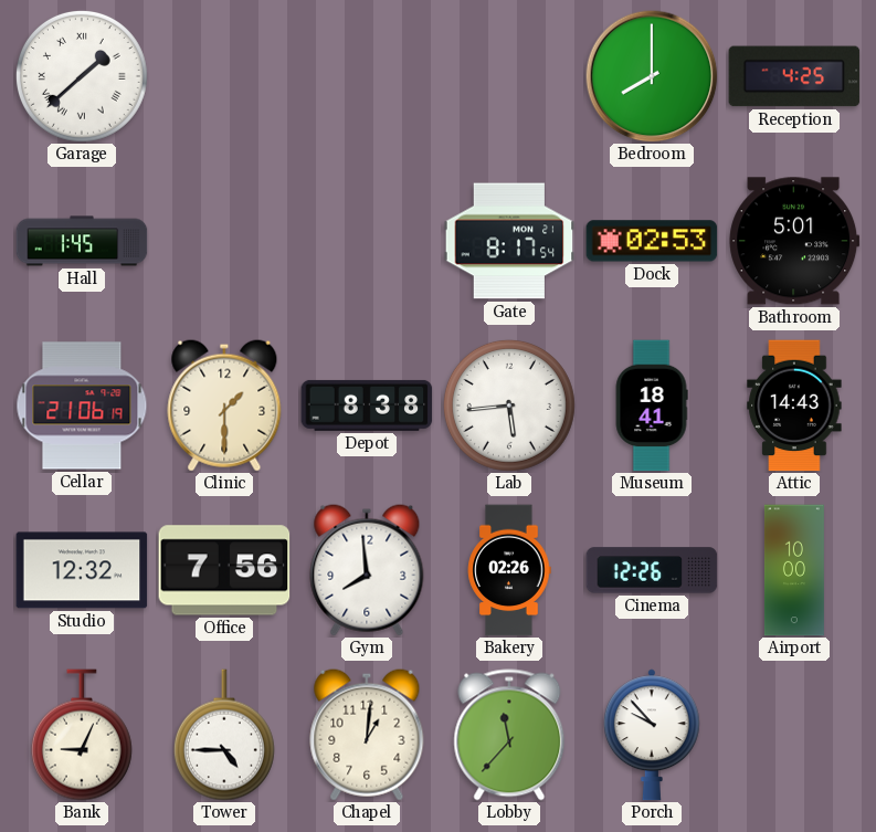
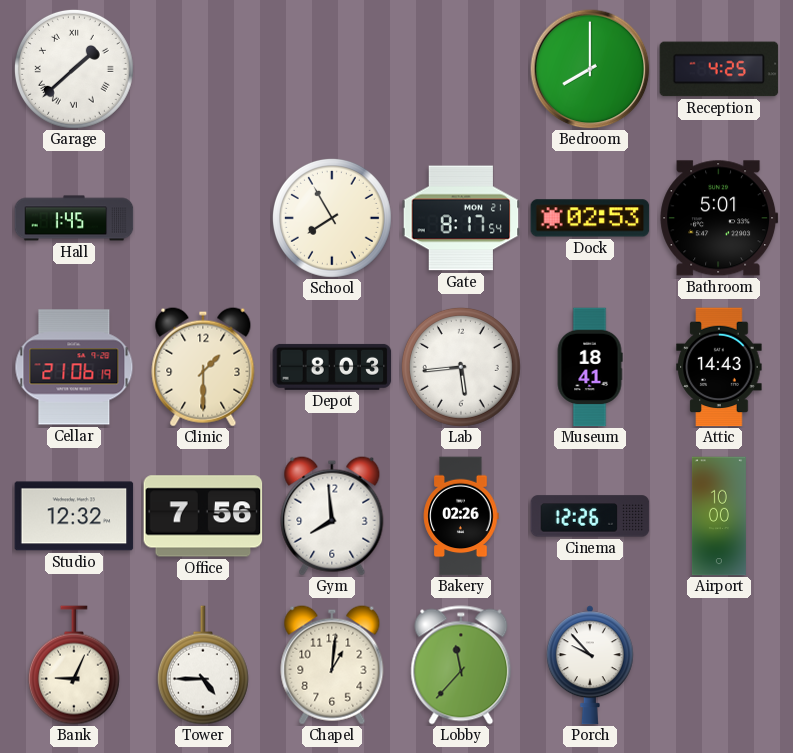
School: none -> 7:55 (332, 218)
Depot: 8:38 -> 8:03 (332, 367)
